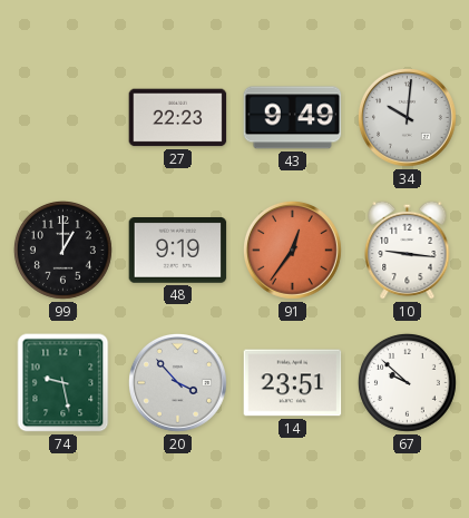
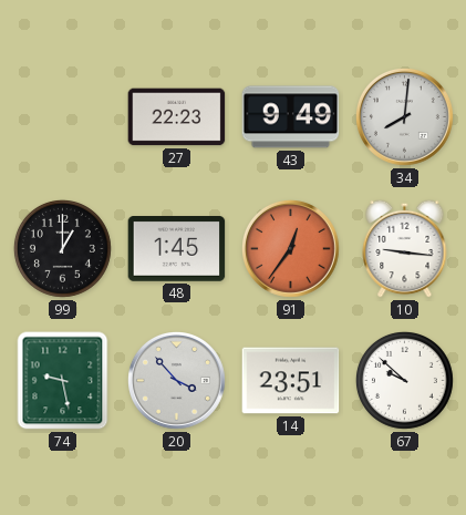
34: 10:01 -> 8:01 (405, 117)
48: 9:19 -> 1:45 (177, 249)
